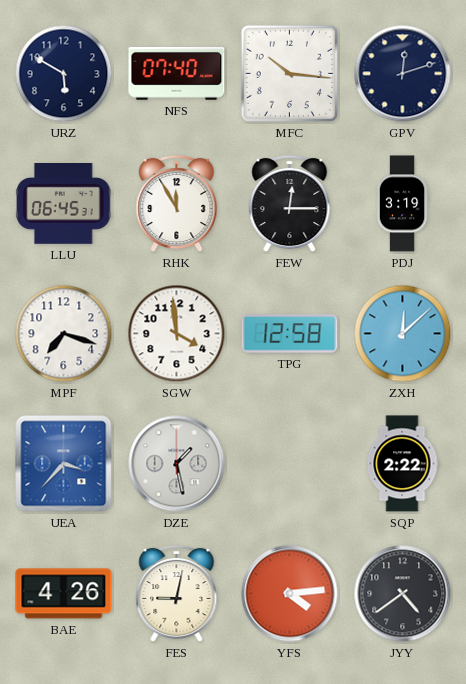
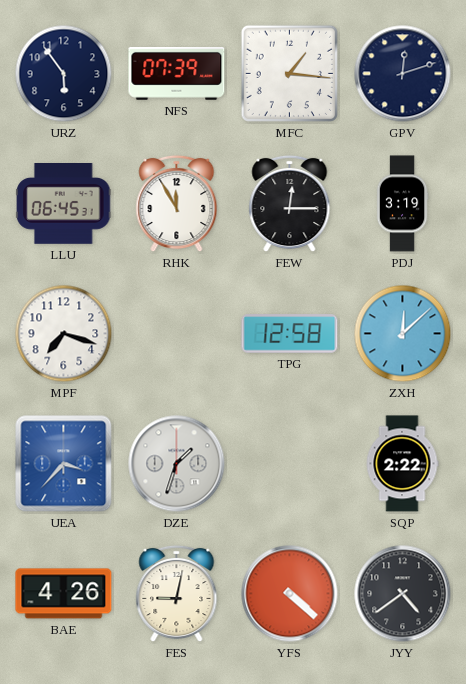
URZ: 5:50 -> 5:54 (64, 74)
NFS: 07:40 -> 07:39 (177, 73)
MFC: 10:16 -> 1:16 (289, 73)
SGW: 3:59 -> none (177, 334)
DZE: 1:28 -> 1:33 (177, 464)
YFS: 4:14 -> 4:22 (290, 594)
